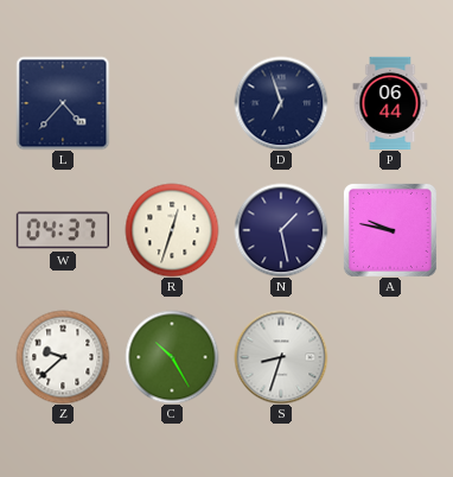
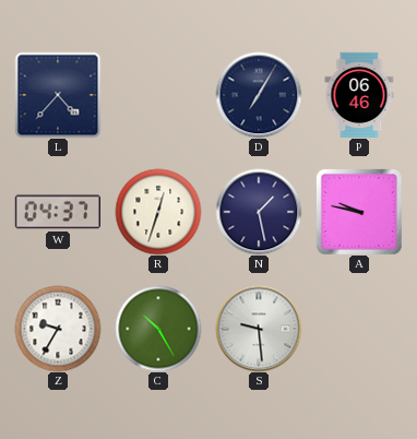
D: 6:57 -> 7:05 (259, 95)
P: 06:44 -> 06:46 (359, 94)
Z: 9:38 -> 9:35 (58, 329)
S: 8:33 -> 9:29 (259, 329)
